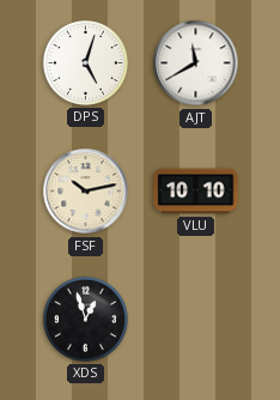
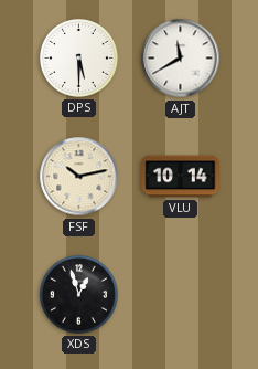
DPS: 5:03 -> 5:30 (78, 57)
VLU: 10:10 -> 10:14 (181, 177)
